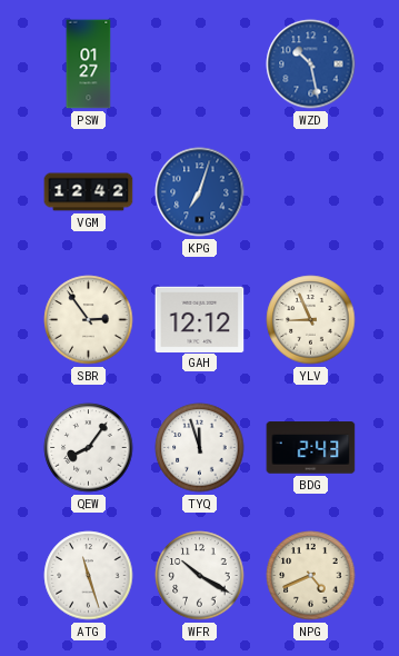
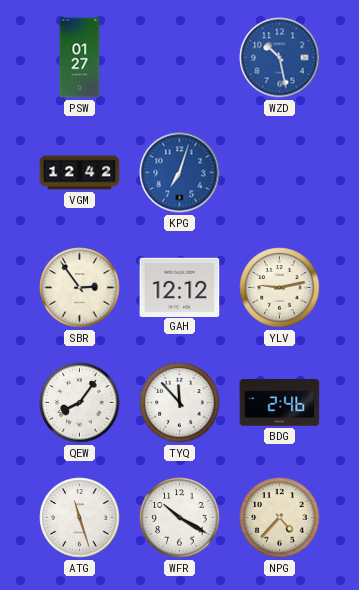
YLV: 8:56 -> 9:13 (280, 288)
TYQ: 11:57 -> 11:53 (180, 403)
BDG: 2:43 -> 2:46 (280, 403)
NPG: 4:41 -> 4:37 (280, 518)
